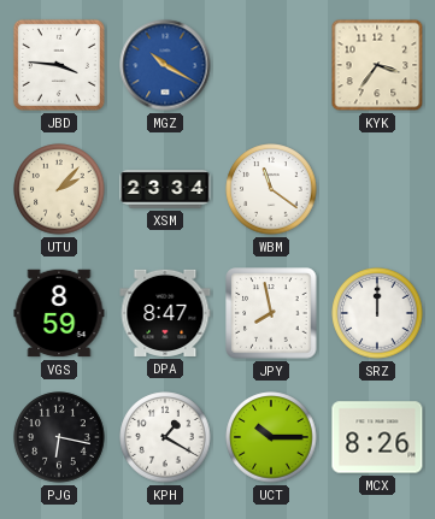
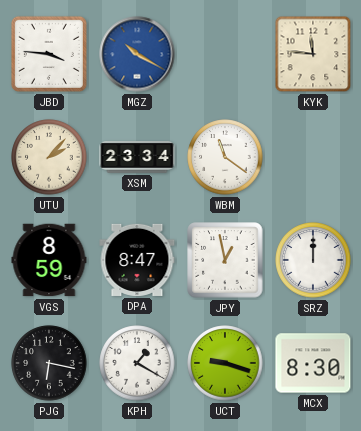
KYK: 3:36 -> 11:46 (313, 54)
JPY: 7:58 -> 12:58 (225, 260)
UCT: 10:15 -> 9:18 (225, 363)
MCX: 8:26 -> 8:30 (313, 363)
